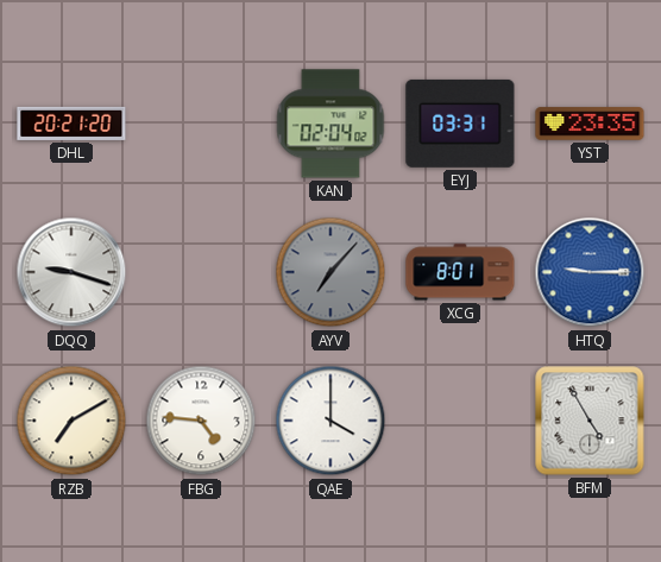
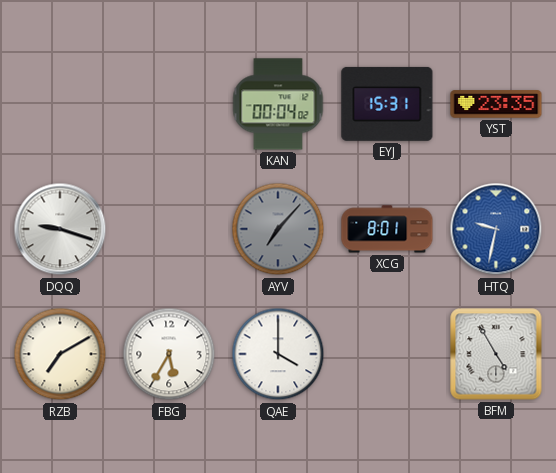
DHL: 20:21 -> none (71, 124)
KAN: 02:04 -> 00:04 (278, 104)
EYJ: 03:31 -> 15:31 (387, 104)
HTQ: 9:15 -> 9:32 (496, 229)
FBG: 4:46 -> 5:35 (169, 354)
